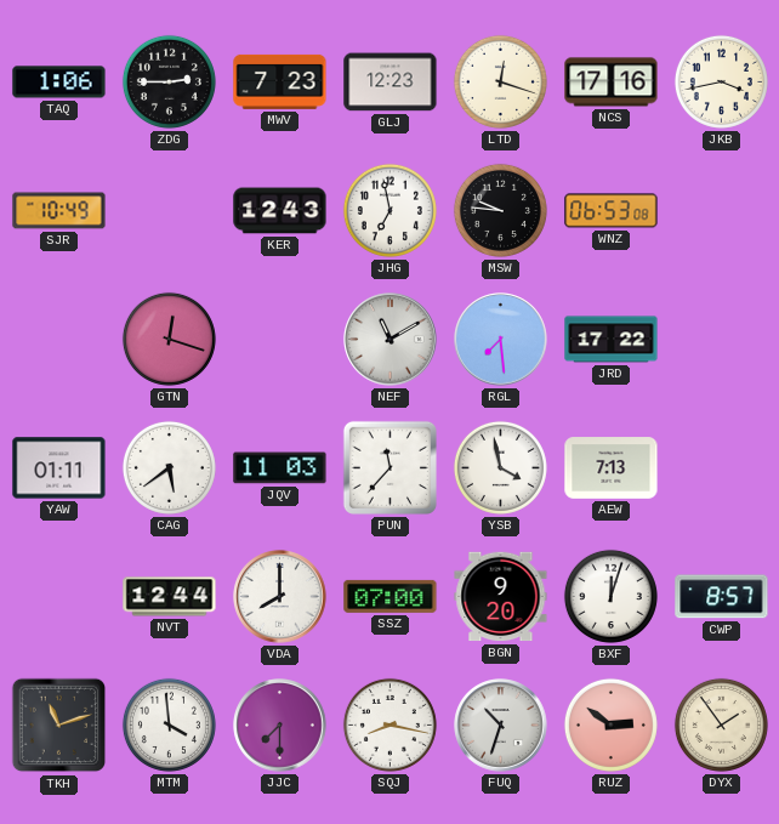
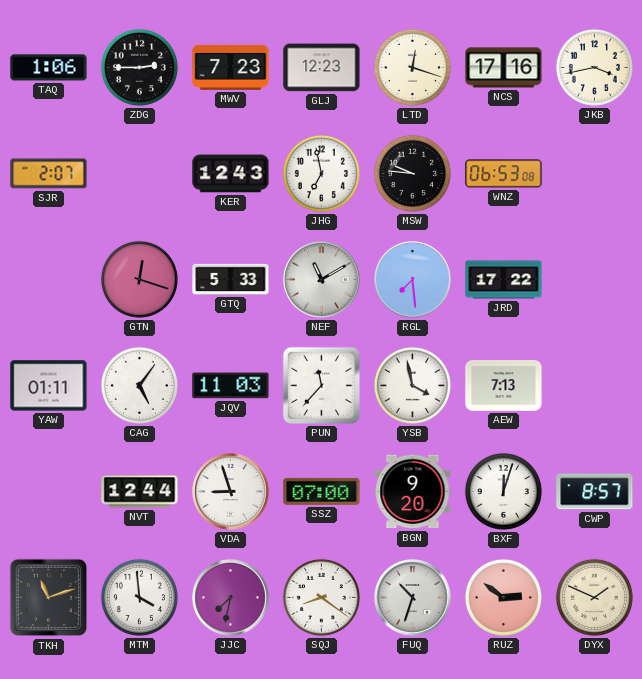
SJR: 10:49 -> 2:07 (49, 174)
GTQ: none -> 5:33 (231, 279)
CAG: 5:39 -> 5:06 (139, 385)
VDA: 8:00 -> 8:57 (231, 492)
JJC: 7:30 -> 7:32 (231, 598)
SQJ: 8:17 -> 8:21 (321, 597)
DYX: 1:54 -> 1:49 (594, 597)
